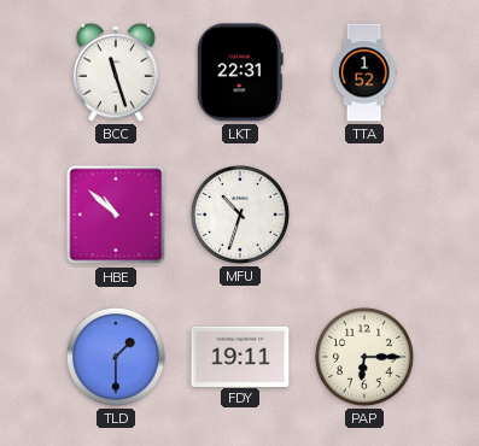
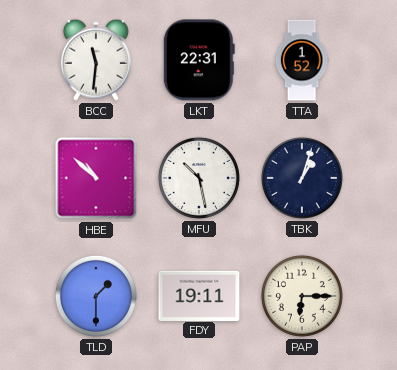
BCC: 11:27 -> 11:31 (96, 60)
MFU: 10:33 -> 10:28 (199, 178)
TBK: none -> 1:03 (302, 178)
